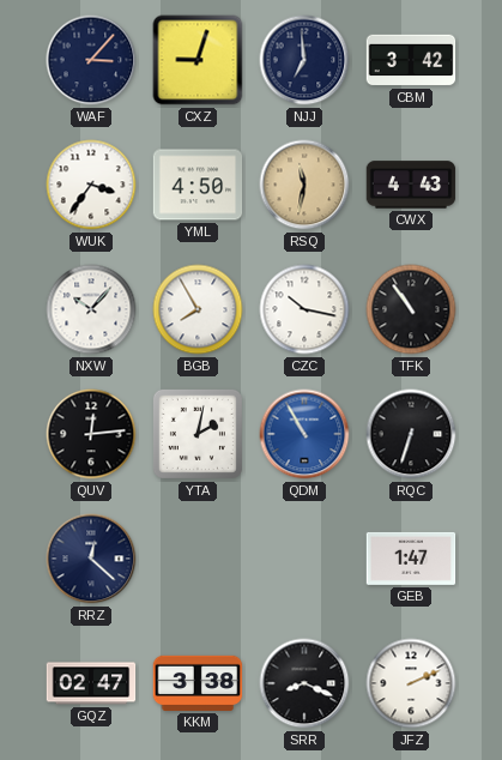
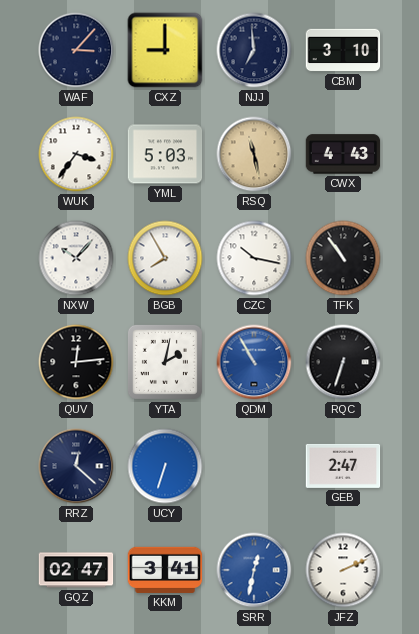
CXZ: 9:03 -> 9:00 (165, 50)
CBM: 3:42 -> 3:10 (343, 50)
YML: 4:50 -> 5:03 (165, 154)
RSQ: 11:32 -> 11:28 (254, 154)
UCY: none -> 6:33 (165, 466)
GEB: 1:47 -> 2:47 (343, 466)
KKM: 3:38 -> 3:41 (165, 570)
SRR: 8:19 -> 12:32 (254, 570)
SRR dial: black -> blue (254, 570)
